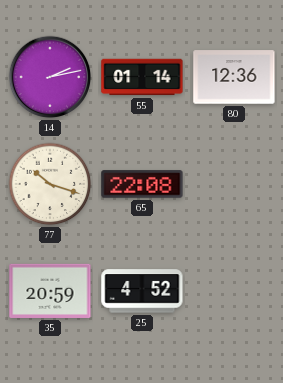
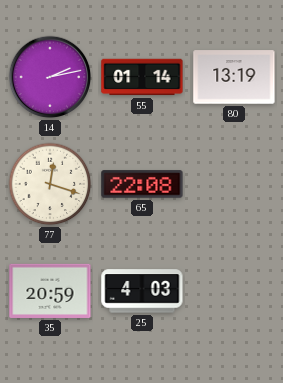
80: 12:36 -> 13:19 (234, 77)
77: 10:18 -> 12:18 (50, 184)
25: 4:52 -> 4:03 (142, 291)
